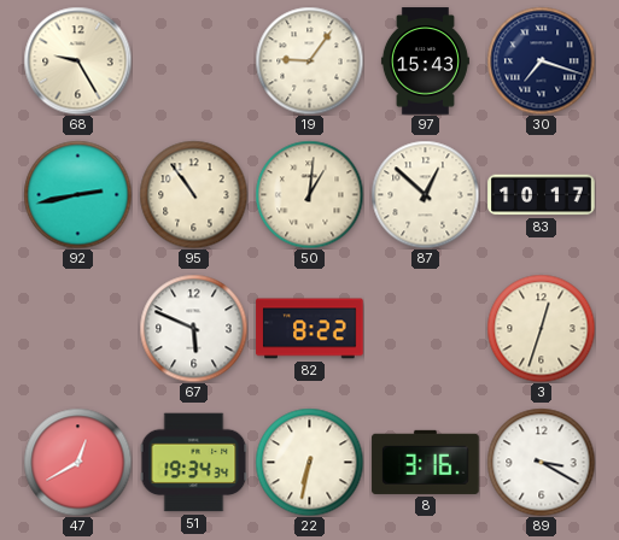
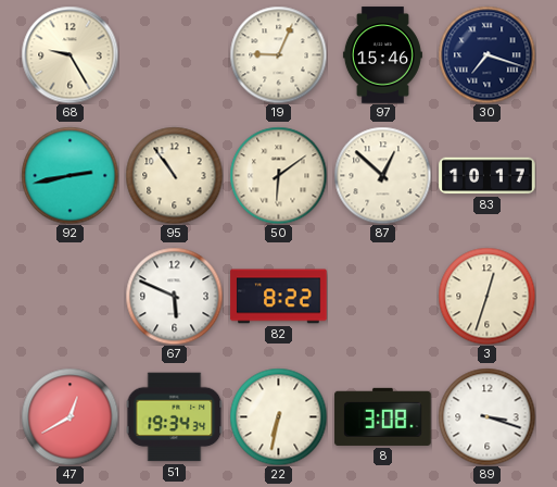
19: 9:06 -> 9:04 (278, 54)
97: 15:43 -> 15:46 (382, 55)
50: 1:01 -> 6:09 (278, 175)
8: 3:16 -> 3:08 (383, 416)
89: 3:20 -> 3:18 (486, 416)
